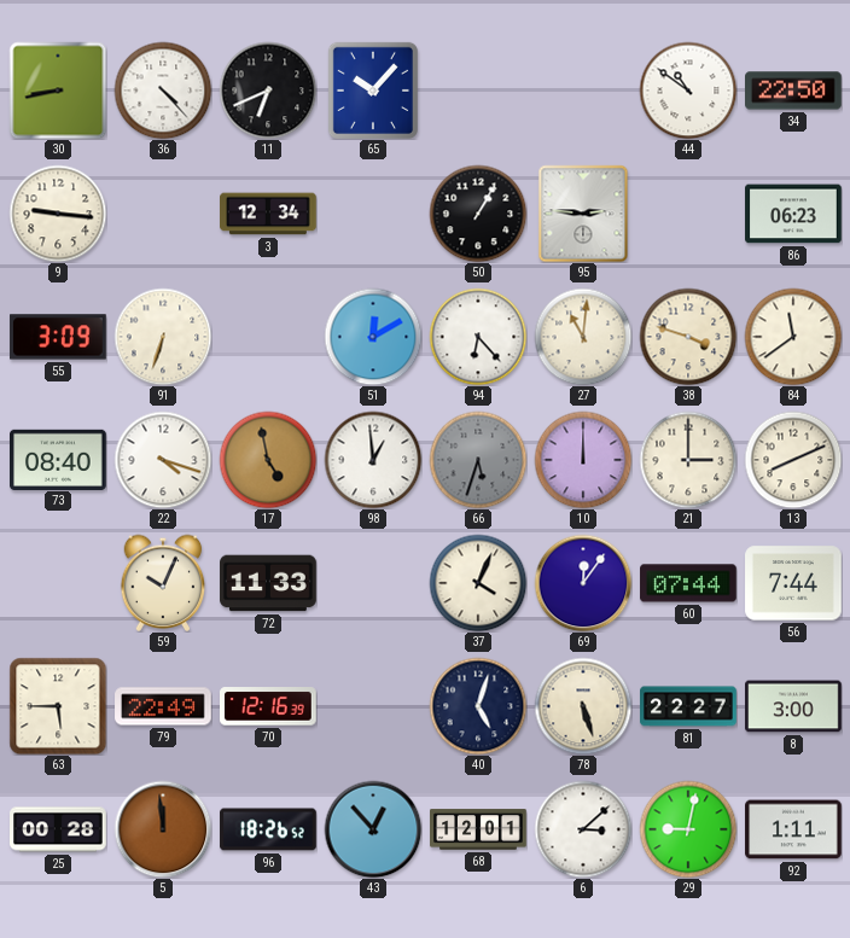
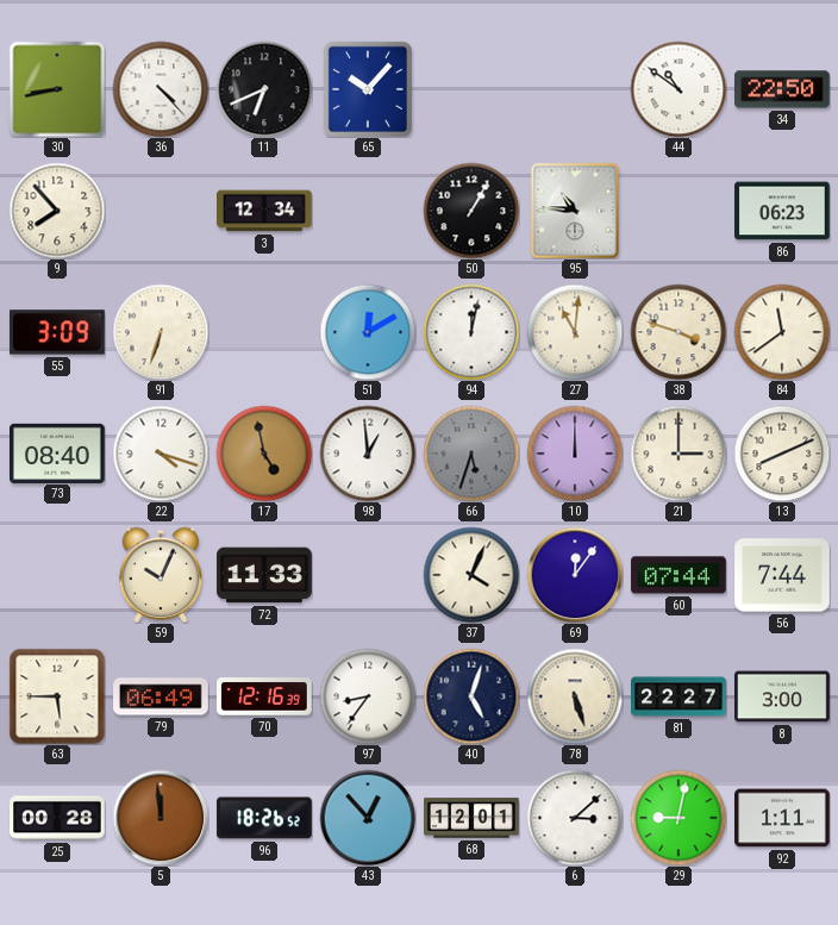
9: 9:16 -> 7:53 (57, 211)
95: 2:46 -> 10:46 (575, 211)
94: 6:23 -> 12:02 (471, 332)
79: 22:49 -> 06:49 (161, 696)
97: none -> 8:36 (368, 696)
